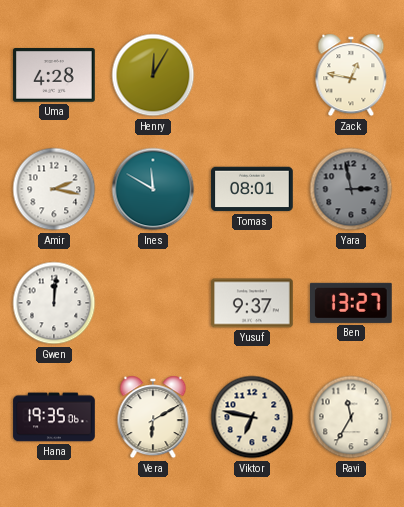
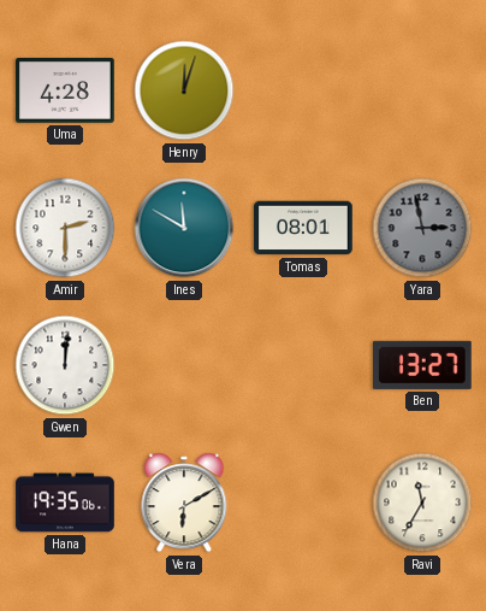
Henry: 12:05 -> 12:03 (184, 90)
Zack: 12:47 -> none (351, 75)
Amir: 2:17 -> 2:30 (65, 228)
Yusuf: 9:37 -> none (252, 303)
Viktor: 6:47 -> none (252, 417)
